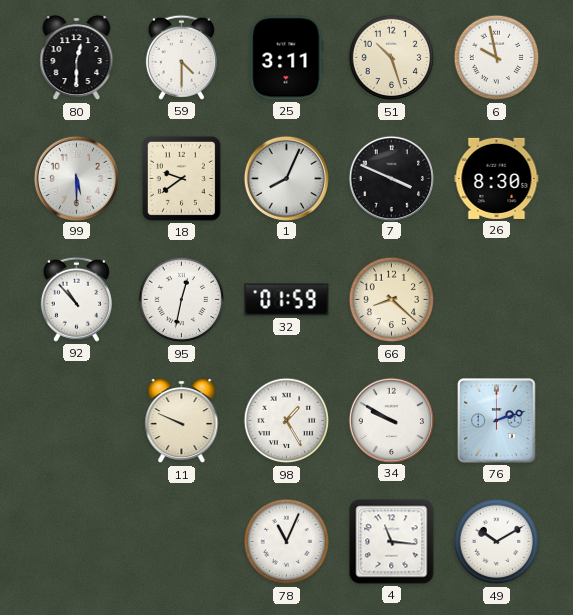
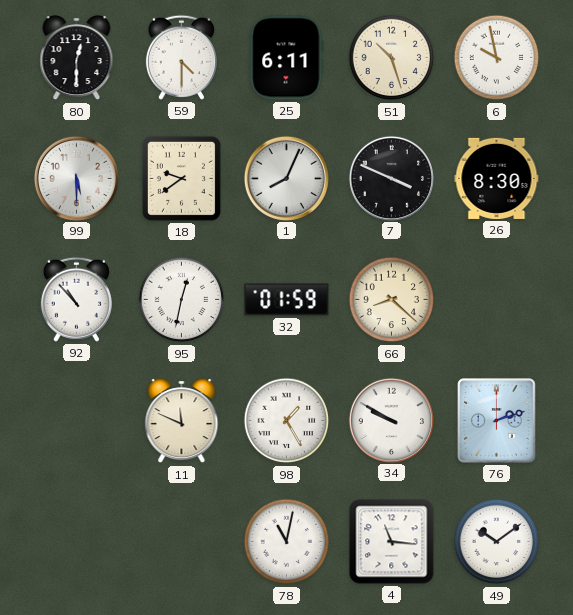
25: 3:11 -> 6:11 (287, 58)
11: 9:49 -> 11:49 (182, 421)
78: 11:04 -> 11:02 (287, 542)
49: 10:10 -> 10:09 (497, 542)
